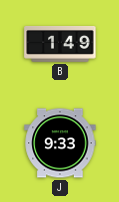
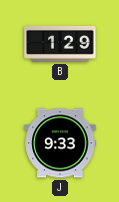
B: 1:49 -> 1:29 (60, 44)
